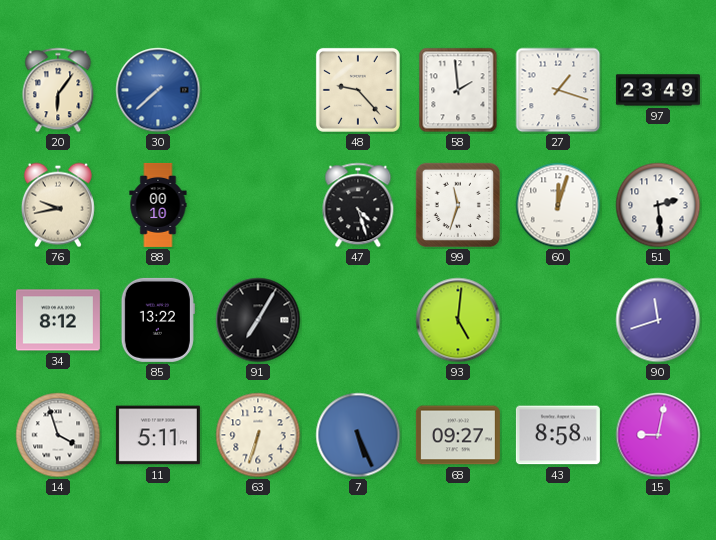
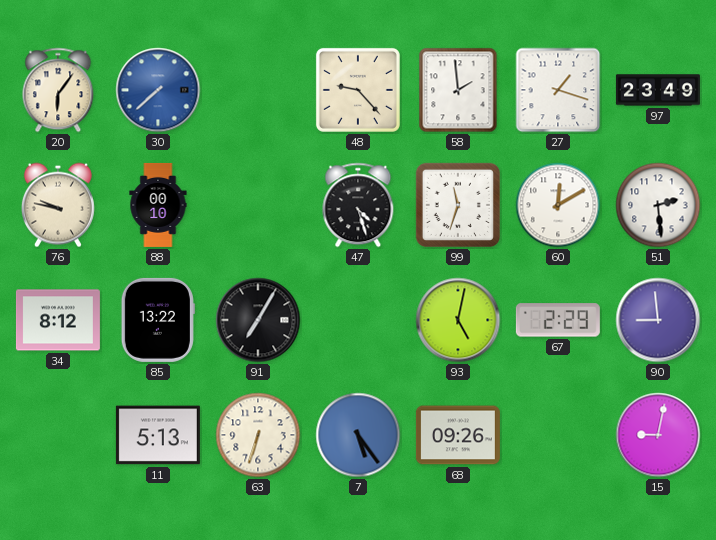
76: 9:43 -> 9:47 (58, 205)
60: 12:03 -> 12:10 (558, 205)
93: 5:01 -> 5:02 (458, 320)
67: none -> 2:29 (558, 320)
90: 11:42 -> 8:59 (658, 320)
14: 3:57 -> none (58, 435)
11: 5:11 -> 5:13 (158, 435)
7: 5:26 -> 5:24 (358, 435)
68: 09:27 -> 09:26 (458, 435)
43: 8:58 -> none (558, 435)
